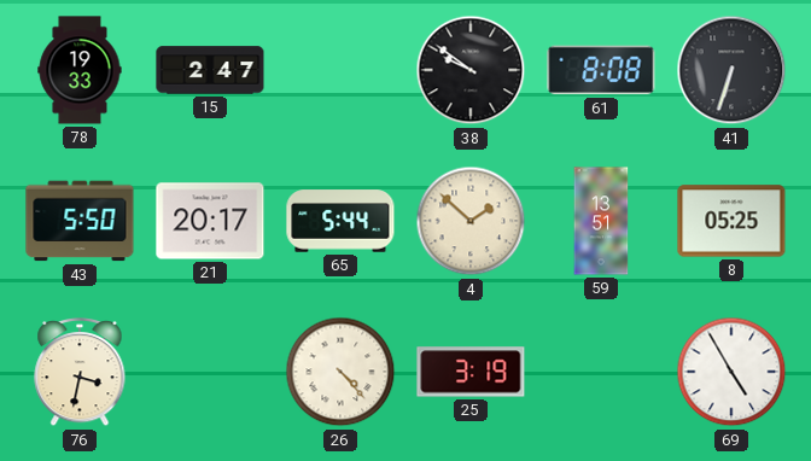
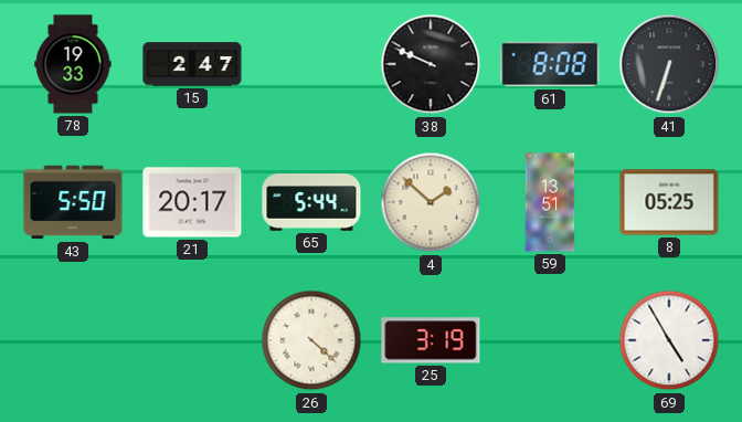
38: 9:51 -> 9:49 (431, 64)
76: 3:32 -> none (80, 372)
26: 4:23 -> 4:22 (311, 340)
